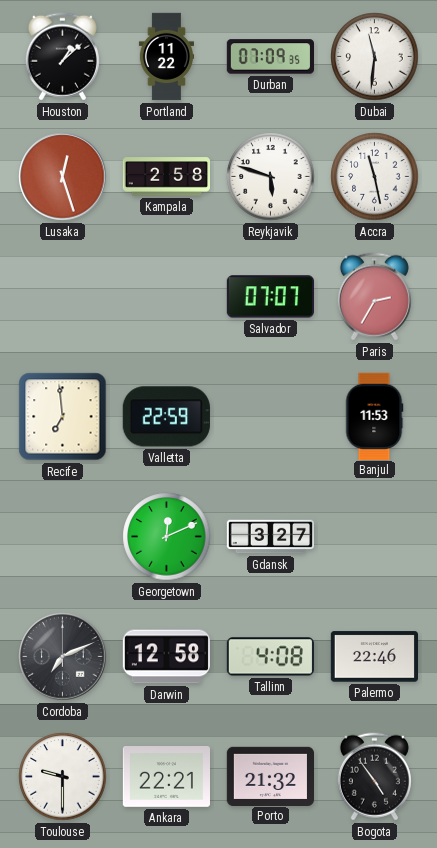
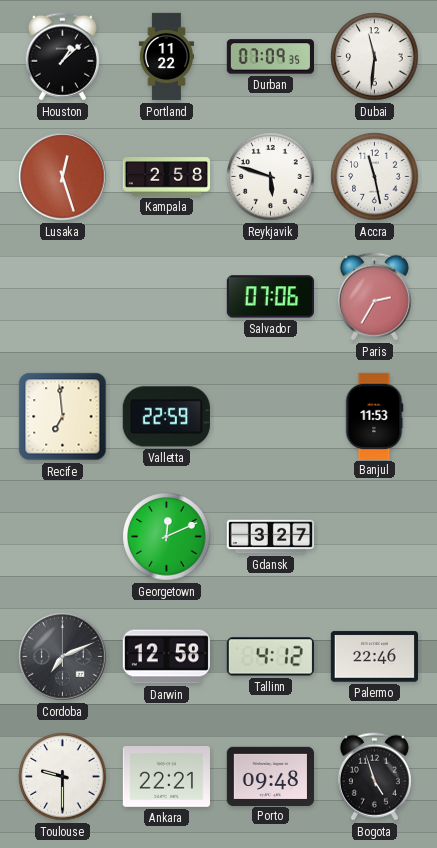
Salvador: 07:07 -> 07:06 (270, 297)
Tallinn: 4:08 -> 4:12 (270, 657)
Porto: 21:32 -> 09:48 (270, 776)
Bogota: 4:54 -> 4:57 (374, 777)
